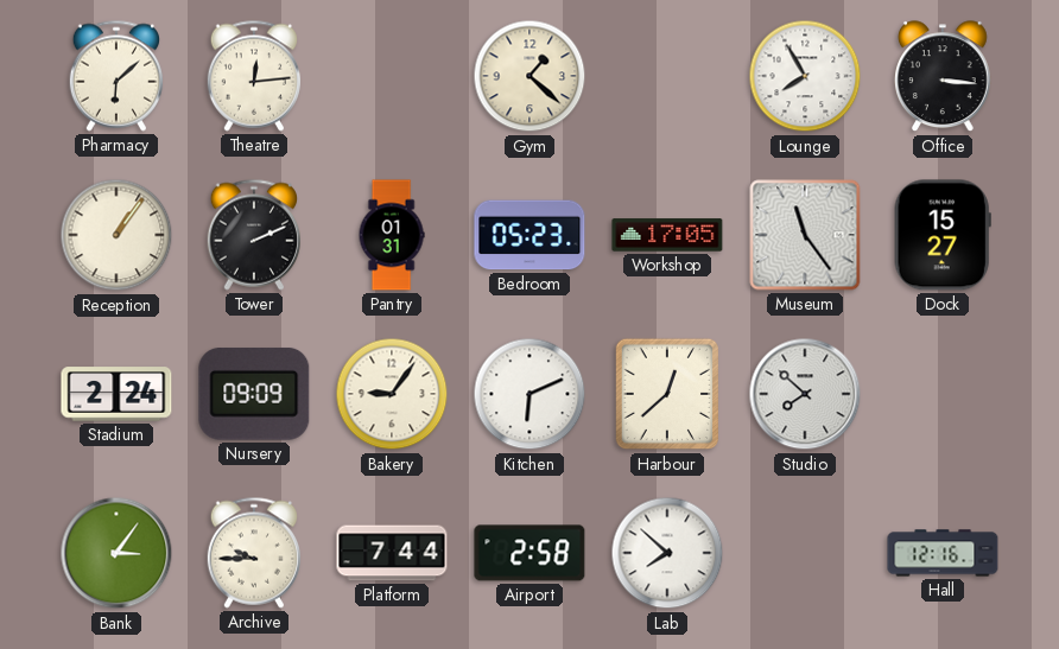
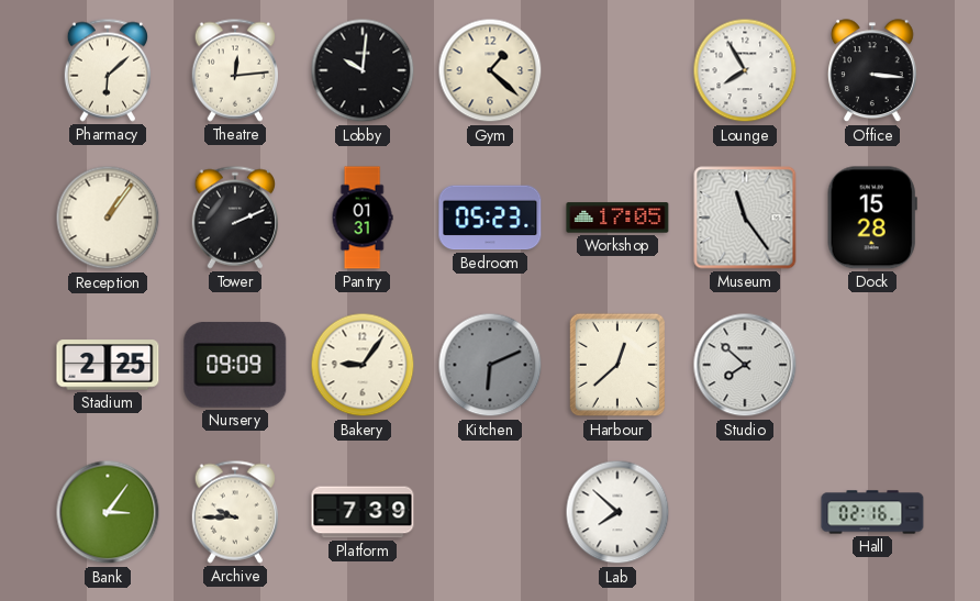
Lobby: none -> 10:01 (363, 70)
Dock: 15:27 -> 15:28 (872, 218)
Stadium: 2:24 -> 2:25 (108, 365)
Kitchen dial: white -> grey (490, 365)
Platform: 7:44 -> 7:39 (363, 512)
Airport: 2:58 -> none (529, 553)
Hall: 12:16 -> 02:16 (872, 512)
